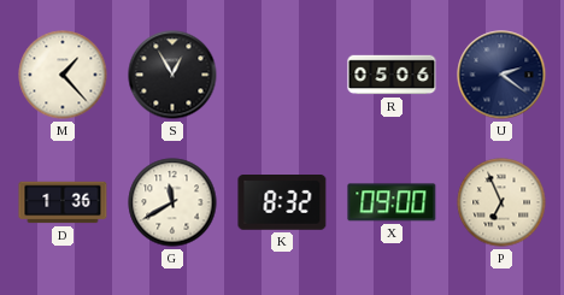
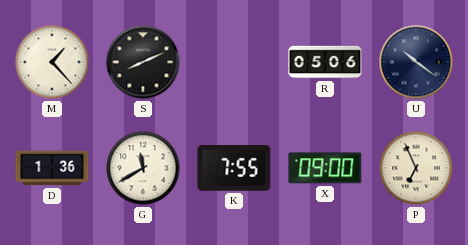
S: 12:55 -> 8:11 (143, 62)
U: 2:21 -> 10:21 (416, 62)
K: 8:32 -> 7:55 (234, 169)
